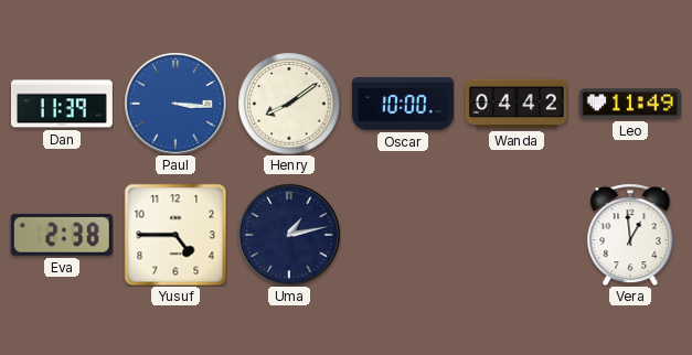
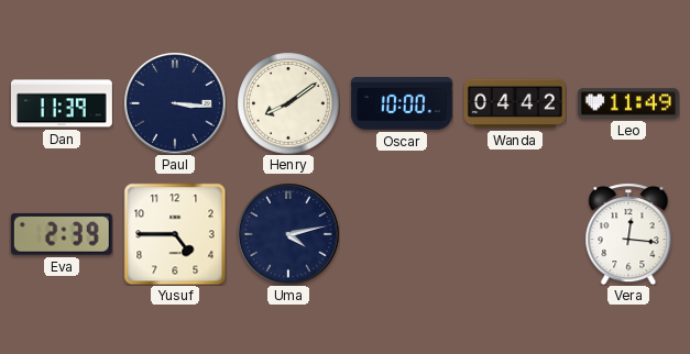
Paul dial: blue -> navy (175, 103)
Eva: 2:38 -> 2:39 (62, 234)
Uma: 1:13 -> 4:13 (288, 234)
Vera: 12:59 -> 12:16 (628, 234)
